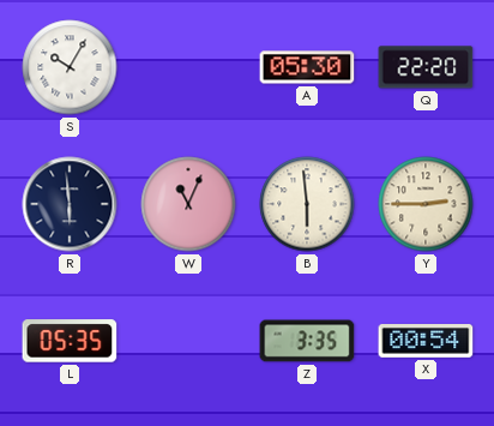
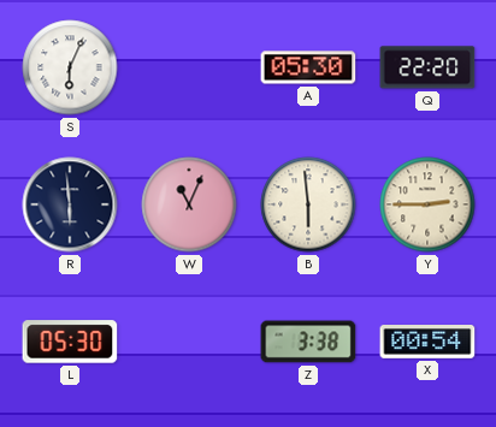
S: 10:05 -> 6:04 (70, 67)
L: 05:35 -> 05:30 (70, 342)
Z: 3:35 -> 3:38 (308, 342)
